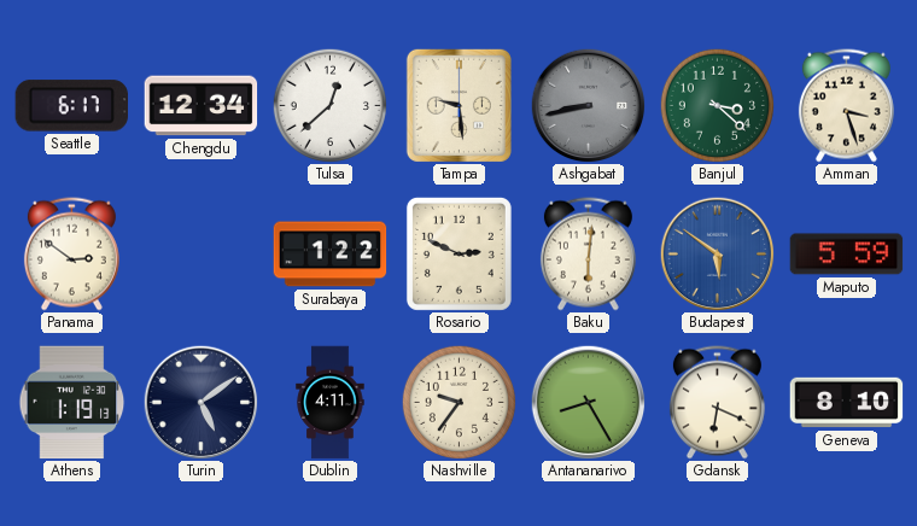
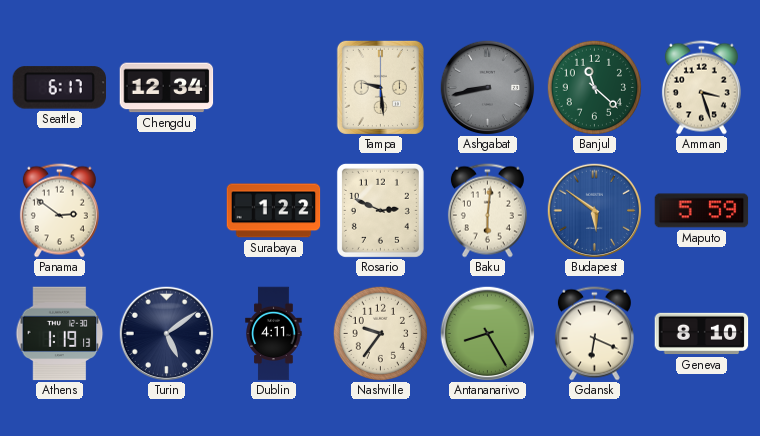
Tulsa: 12:38 -> none (329, 105)
Banjul: 3:22 -> 11:22 (594, 87)
